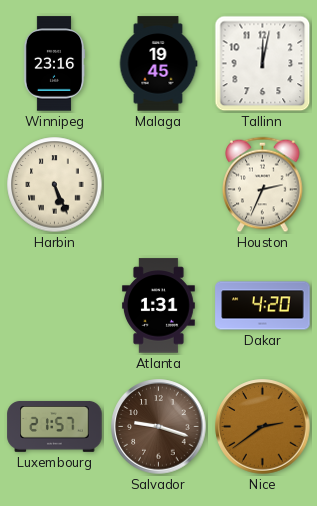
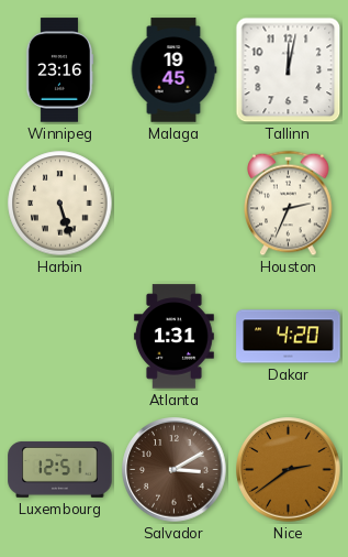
Harbin: 5:26 -> 5:27 (60, 204)
Luxembourg: 21:57 -> 12:51 (60, 469)
Salvador: 9:18 -> 3:10 (175, 470)
